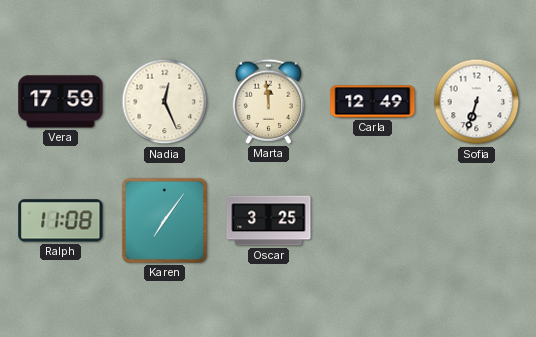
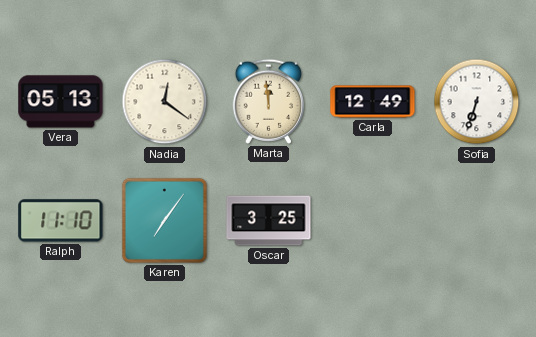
Vera: 17:59 -> 05:13 (61, 102)
Nadia: 12:26 -> 12:21 (165, 102)
Ralph: 11:08 -> 11:10 (61, 221)
